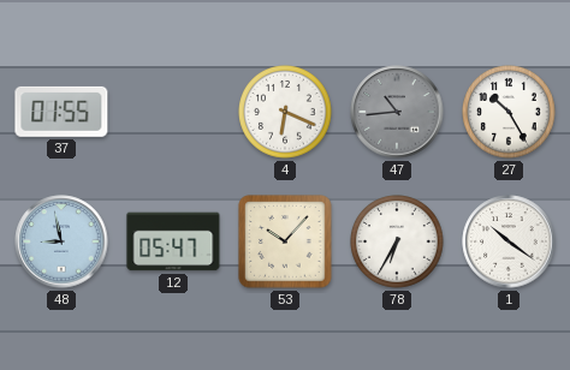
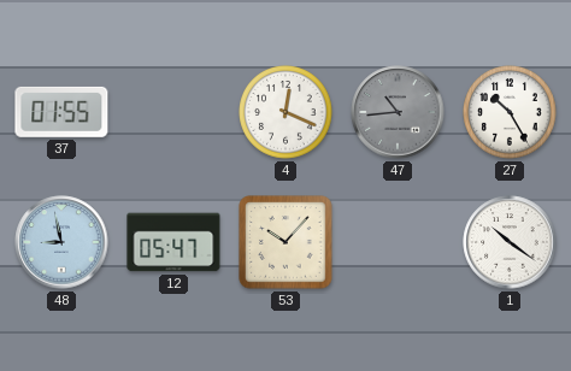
4: 6:19 -> 12:19 (285, 112)
78: 6:35 -> none (397, 241)
